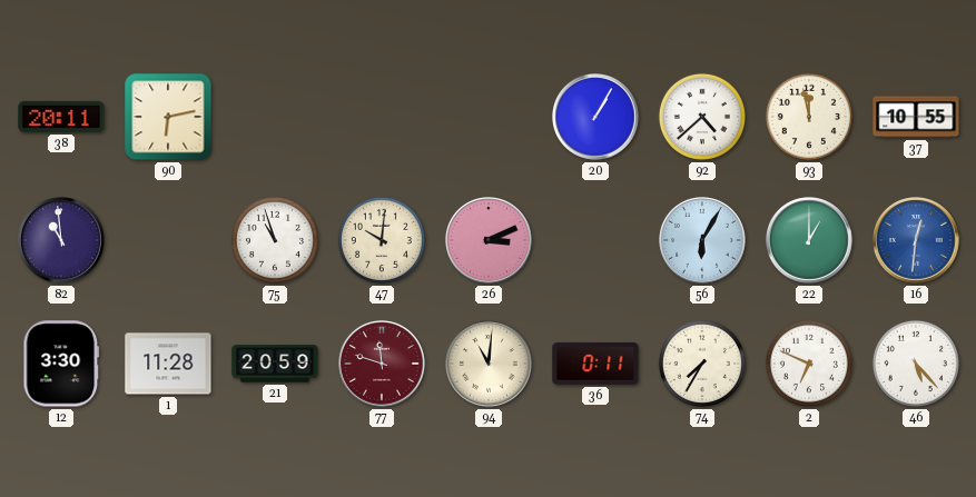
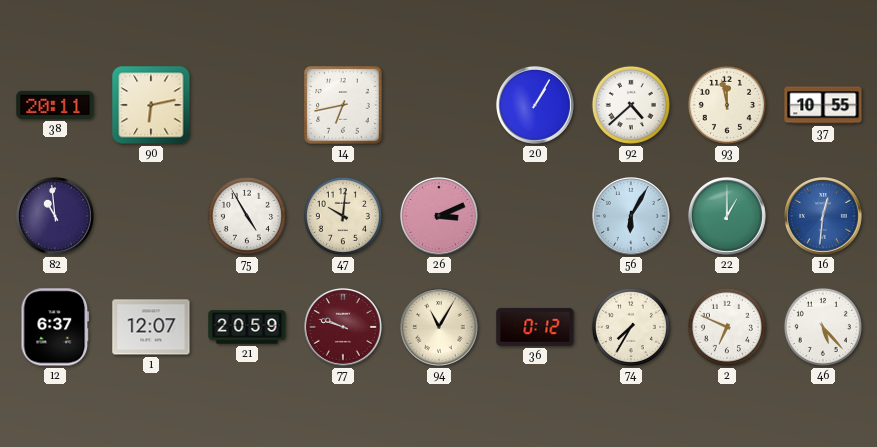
14: none -> 6:43 (343, 105)
75: 10:57 -> 4:55 (247, 216)
12: 3:30 -> 6:37 (55, 327)
1: 11:28 -> 12:07 (151, 327)
77: 11:48 -> 9:48 (344, 328)
94: 11:01 -> 11:05 (440, 328)
36: 0:11 -> 0:12 (535, 327)
